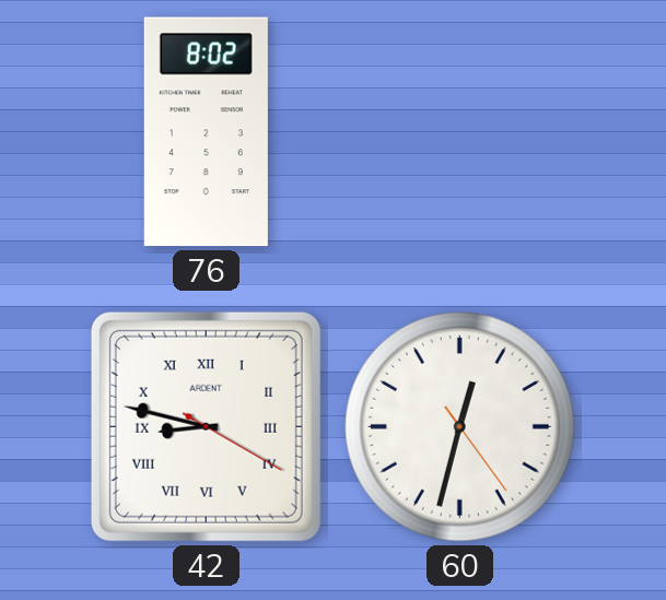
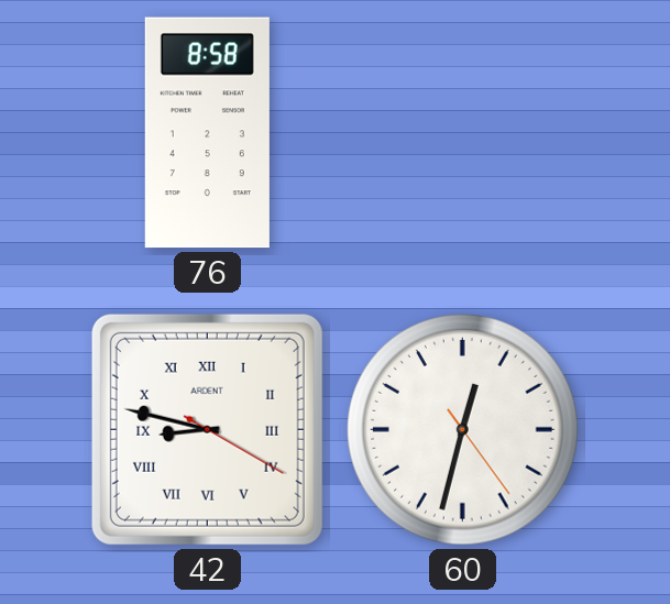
76: 8:02 -> 8:58 (207, 133)
